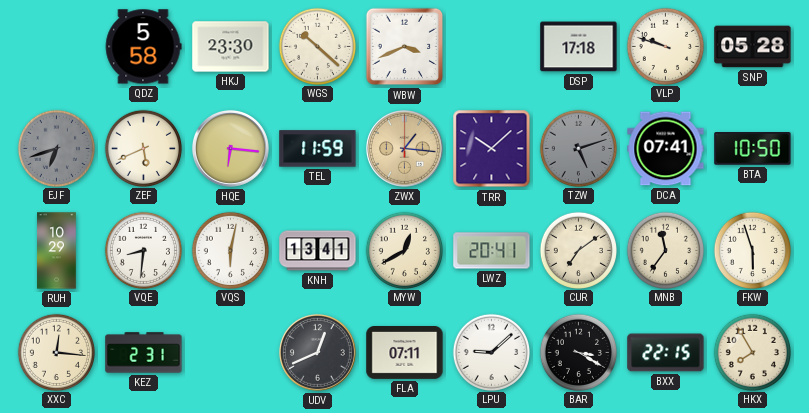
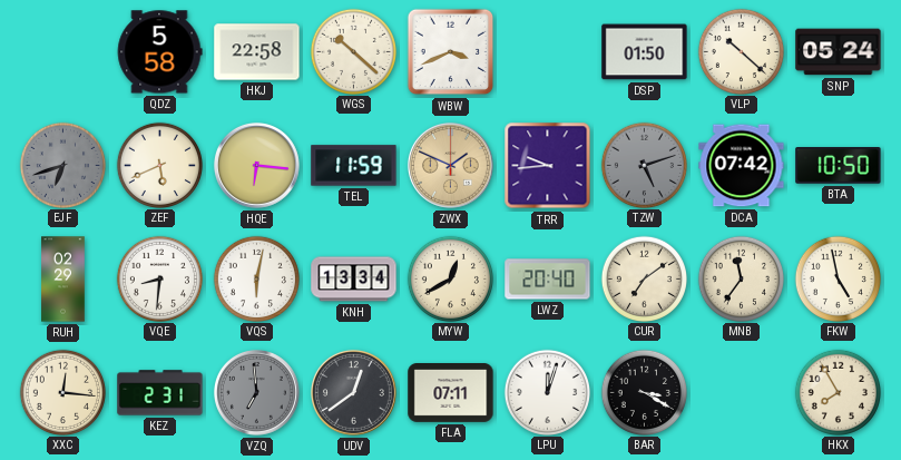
HKJ: 23:30 -> 22:58 (257, 52)
DSP: 17:18 -> 01:50 (645, 52)
VLP: 9:48 -> 10:22 (741, 51)
SNP: 05:28 -> 05:24 (839, 52)
ZWX: 1:16 -> 1:49 (450, 165)
TRR: 10:08 -> 9:44 (548, 166)
DCA: 07:41 -> 07:42 (742, 166)
RUH: 10:29 -> 02:29 (63, 280)
KNH: 13:41 -> 13:34 (354, 280)
LWZ: 20:41 -> 20:40 (548, 280)
FKW: 5:57 -> 4:58 (838, 278)
VZQ: none -> 6:59 (256, 392)
UDV: 12:41 -> 12:39 (353, 392)
LPU: 9:08 -> 12:03 (547, 392)
BXX: 22:15 -> none (666, 353)
